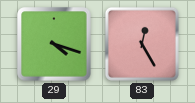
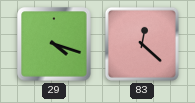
83: 12:25 -> 12:22 (142, 44)
